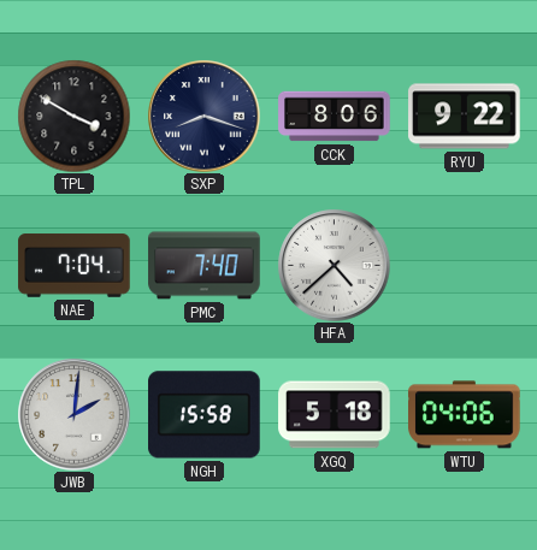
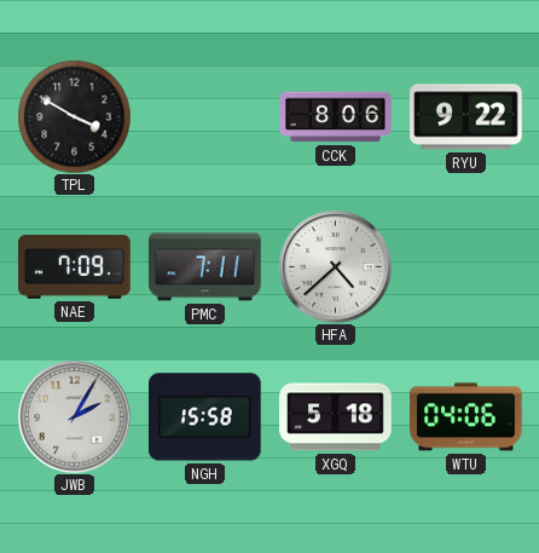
SXP: 8:18 -> none (203, 116)
NAE: 7:04 -> 7:09 (75, 267)
PMC: 7:40 -> 7:11 (205, 267)
JWB: 2:01 -> 2:05 (74, 416)
